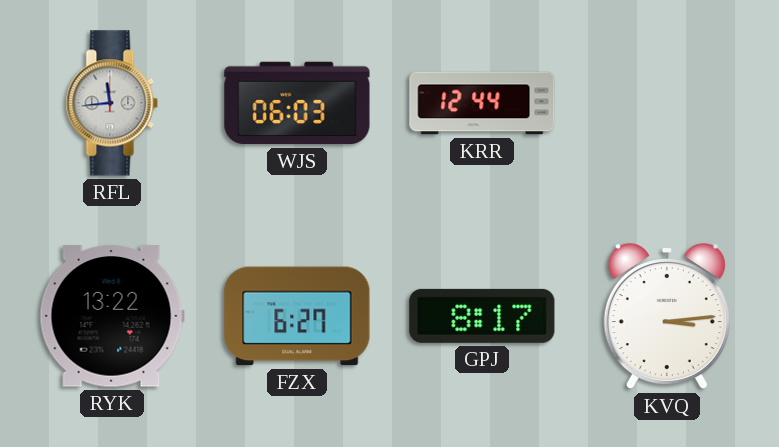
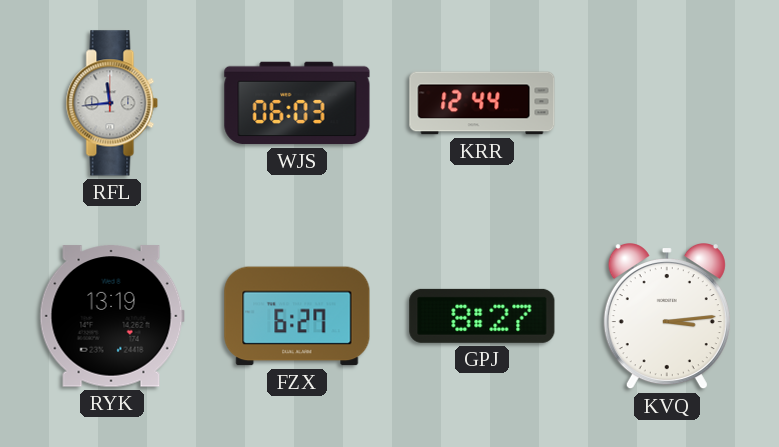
RYK: 13:22 -> 13:19 (112, 316)
GPJ: 8:17 -> 8:27 (482, 316)
